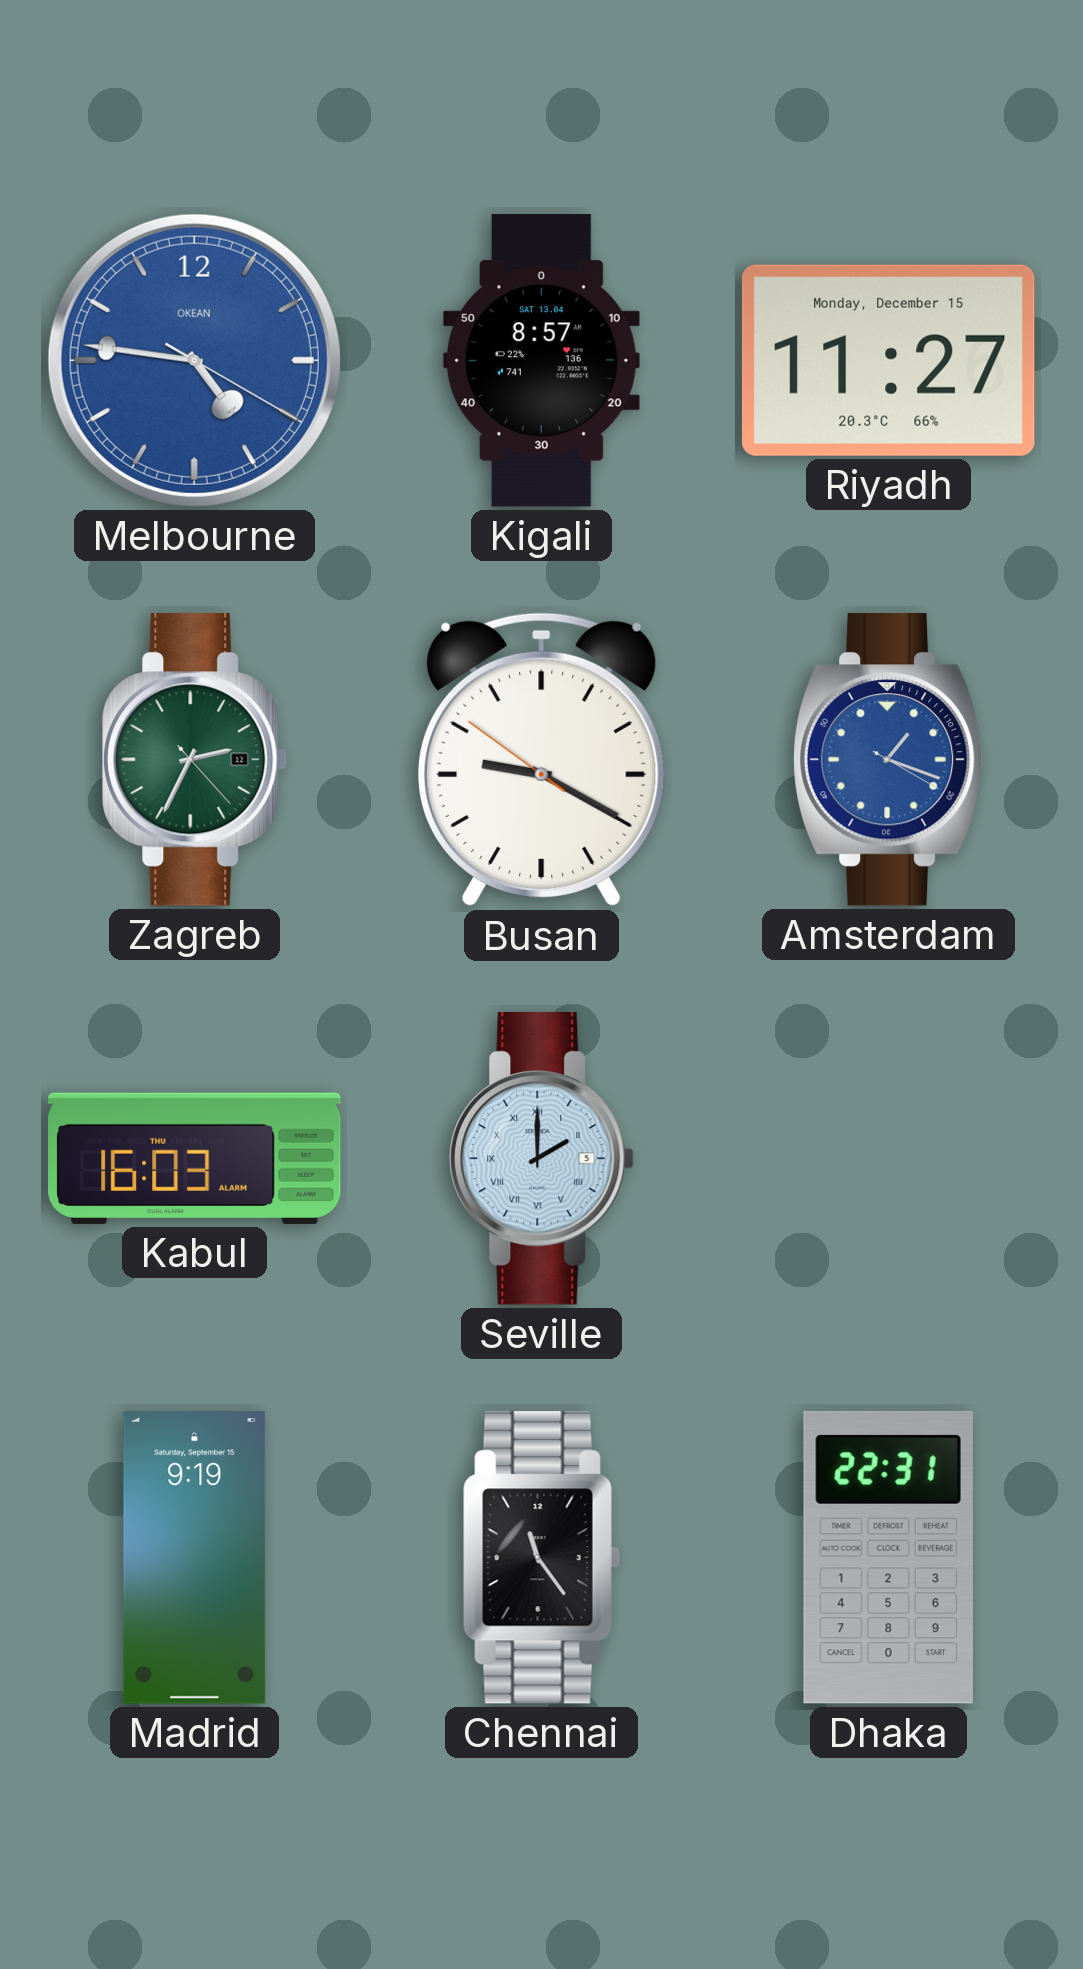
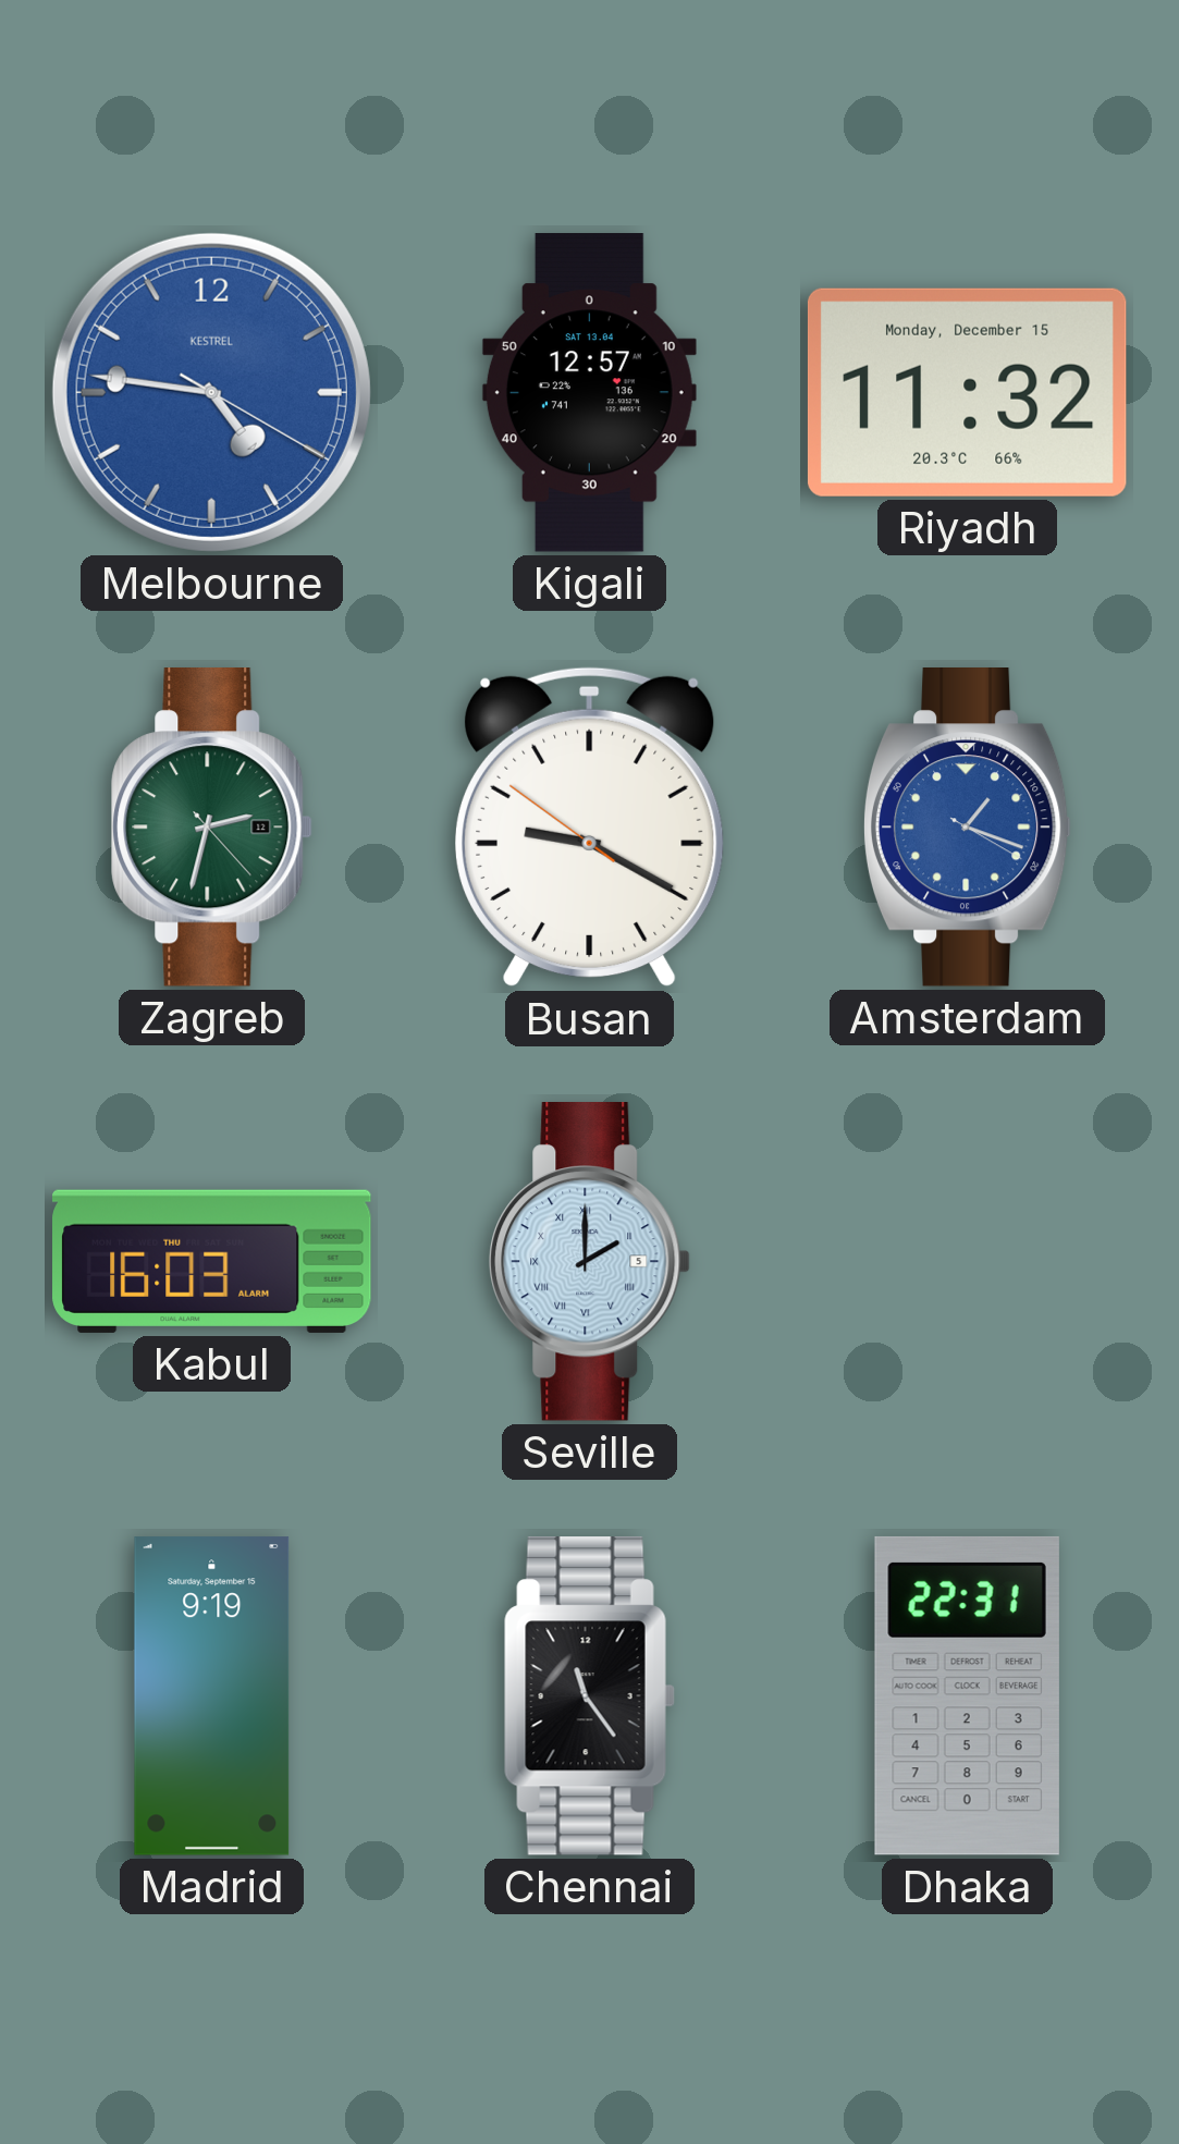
Melbourne brand: OKEAN -> KESTREL (211, 392)
Kigali: 8:57 -> 12:57 (589, 393)
Riyadh: 11:27 -> 11:32 (967, 392)
Zagreb: 2:34 -> 2:32 (212, 828)
